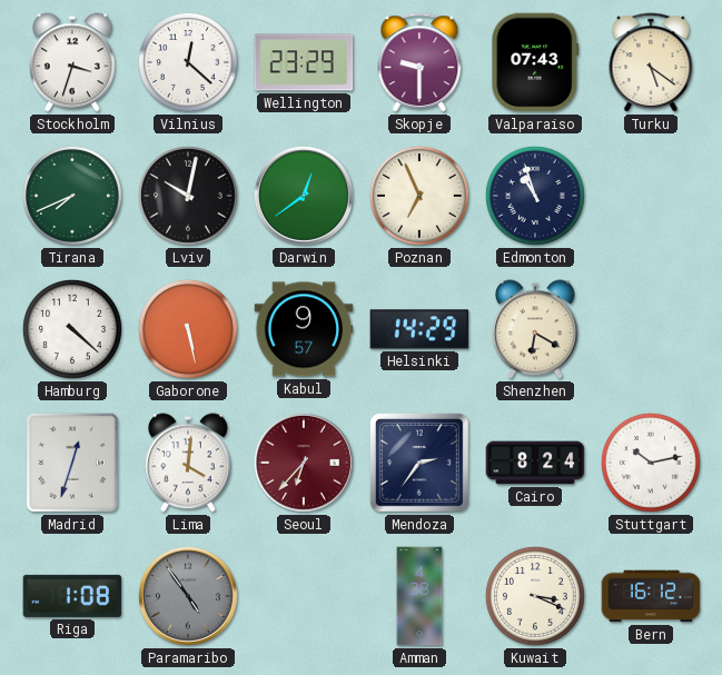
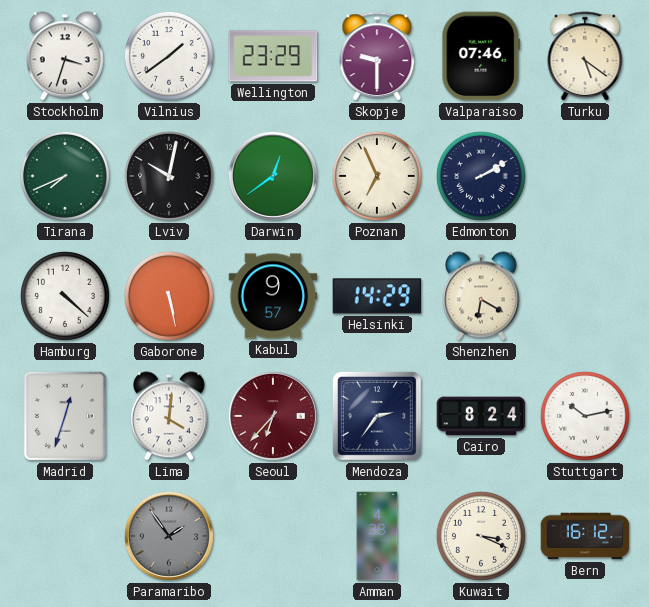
Vilnius: 12:22 -> 1:39 (169, 56)
Valparaiso: 07:43 -> 07:46 (481, 56)
Edmonton: 10:57 -> 2:10 (481, 176)
Riga: 1:08 -> none (72, 596)
Paramaribo: 4:54 -> 1:54 (169, 536)
